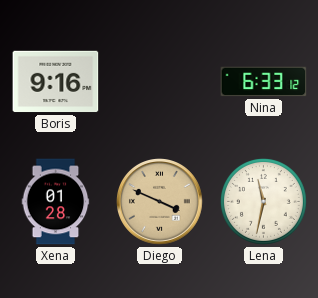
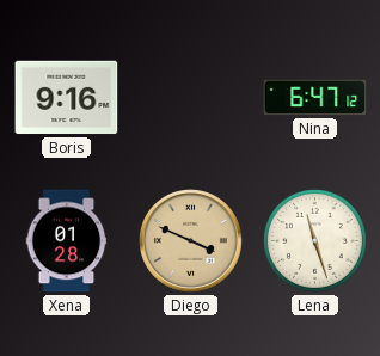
Nina: 6:33 -> 6:47 (315, 98)
Lena: 11:32 -> 11:27 (314, 240)
